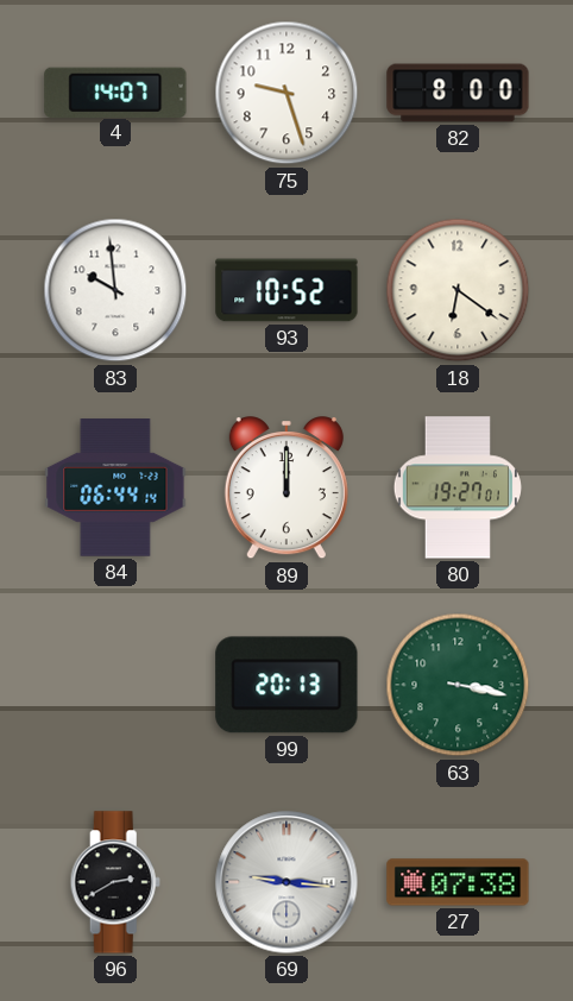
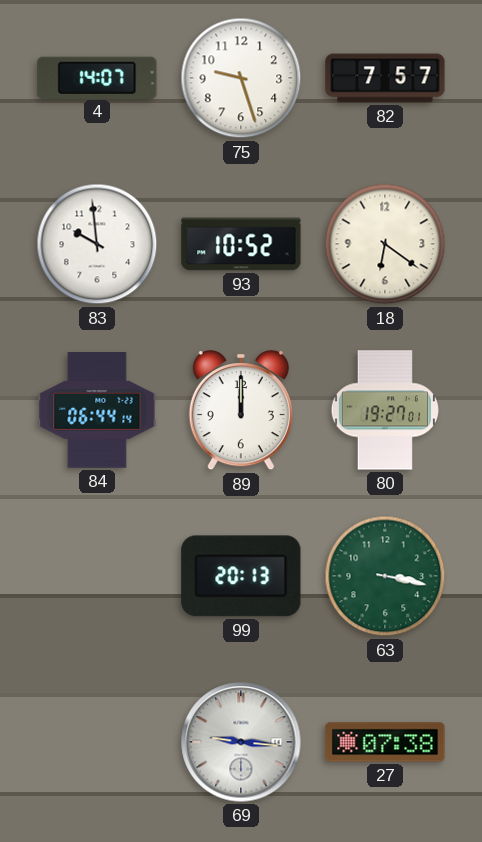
82: 8:00 -> 7:57 (385, 78)
96: 2:40 -> none (115, 882)
